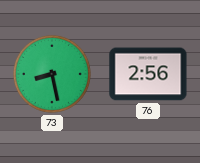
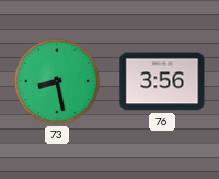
76: 2:56 -> 3:56 (162, 81)
